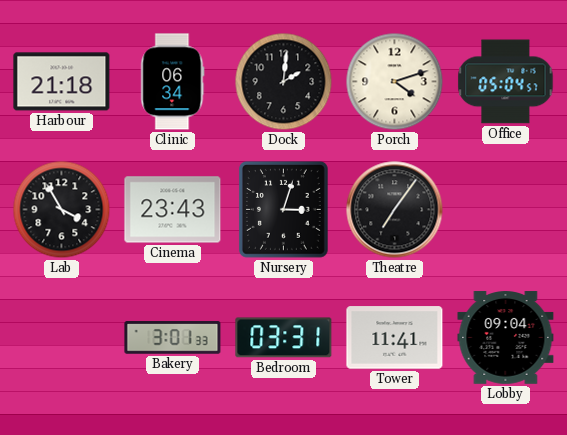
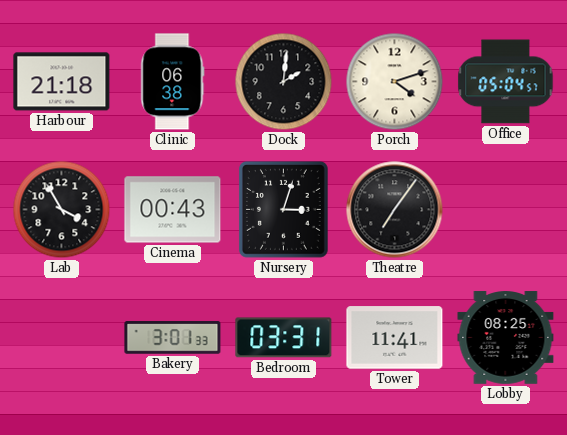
Clinic: 06:34 -> 06:38 (173, 82)
Cinema: 23:43 -> 00:43 (173, 210)
Lobby: 09:04 -> 08:25 (506, 338)
